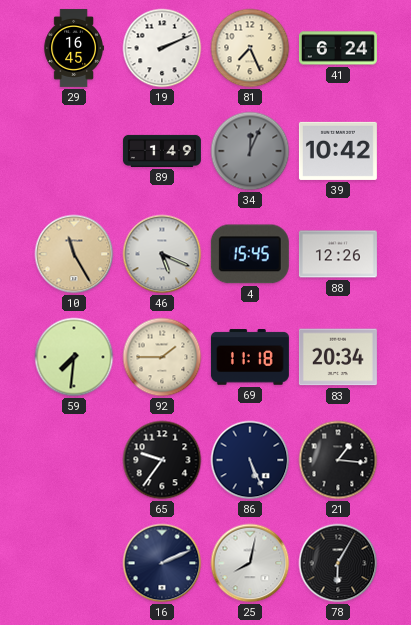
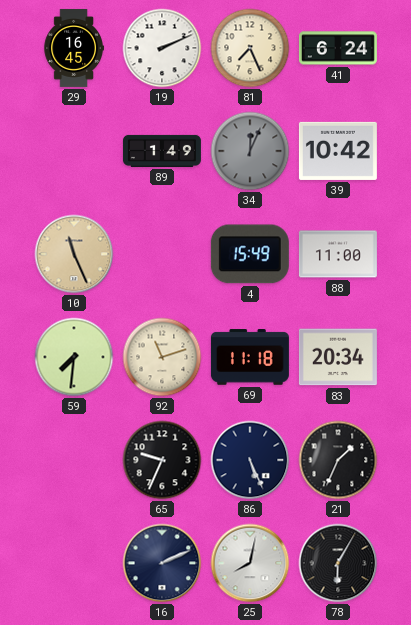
10: 11:25 -> 11:26 (74, 254)
46: 5:19 -> none (162, 254)
4: 15:45 -> 15:49 (250, 254)
88: 12:26 -> 11:00 (338, 254)
92: 1:45 -> 11:12 (162, 357)
65: 9:36 -> 9:34 (162, 460)
21: 1:16 -> 1:34 (338, 460)
